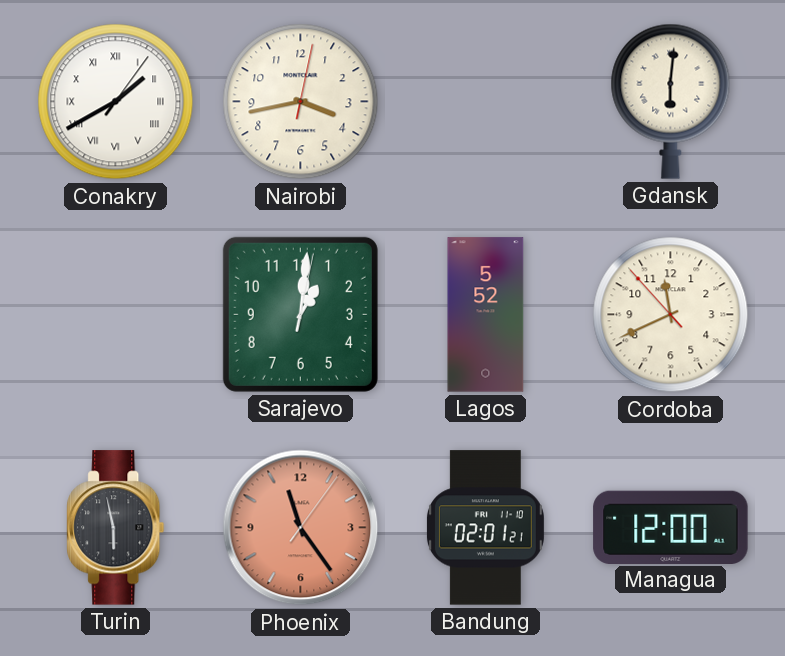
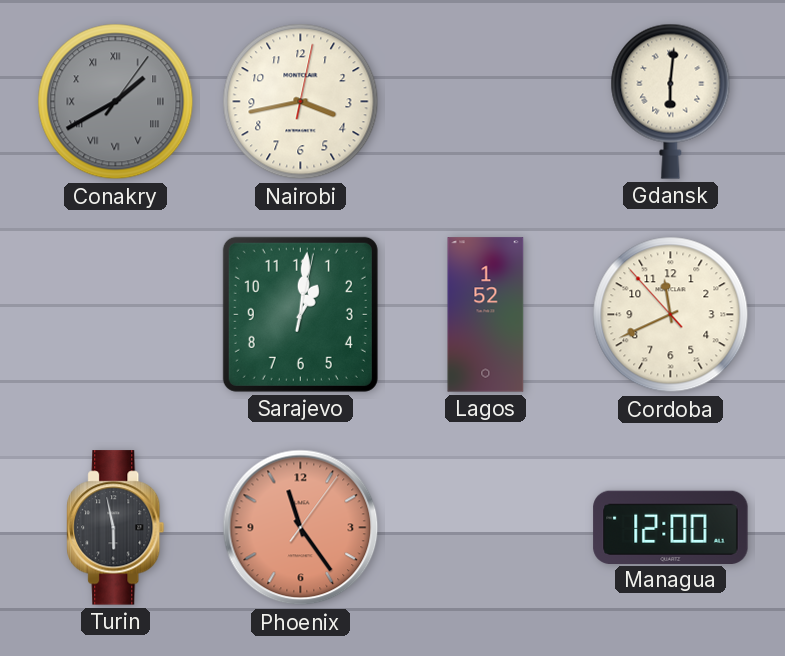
Conakry dial: white -> grey (116, 102)
Lagos: 5:52 -> 1:52 (486, 315)
Bandung: 02:01 -> none (485, 528)
